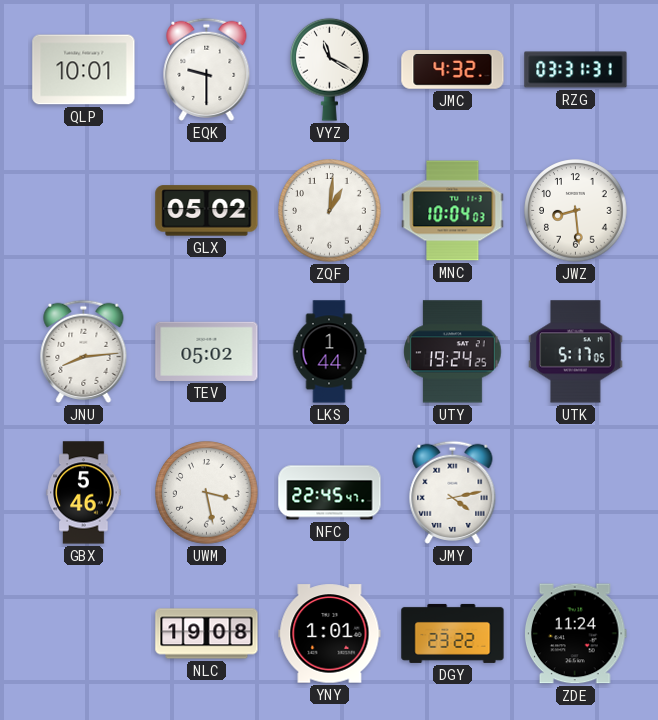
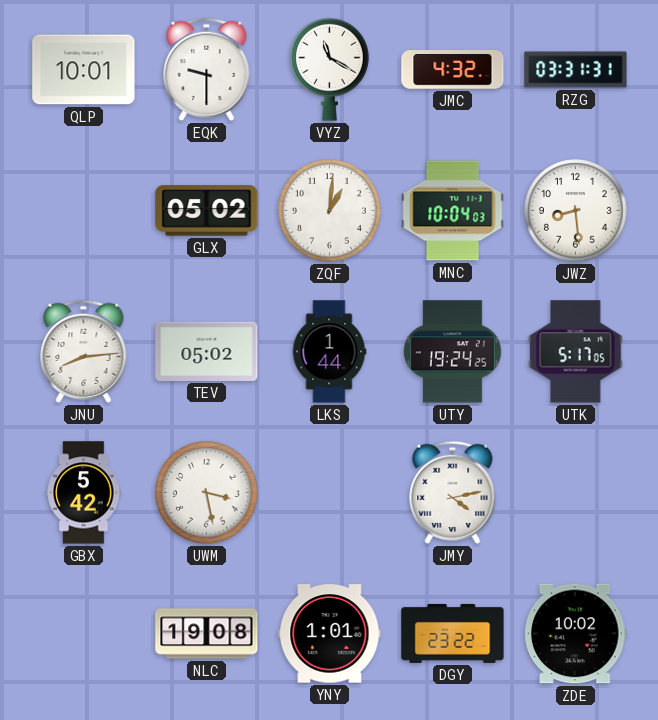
GBX: 5:46 -> 5:42 (84, 493)
NFC: 22:45 -> none (330, 493)
ZDE: 11:24 -> 10:02 (576, 634)
